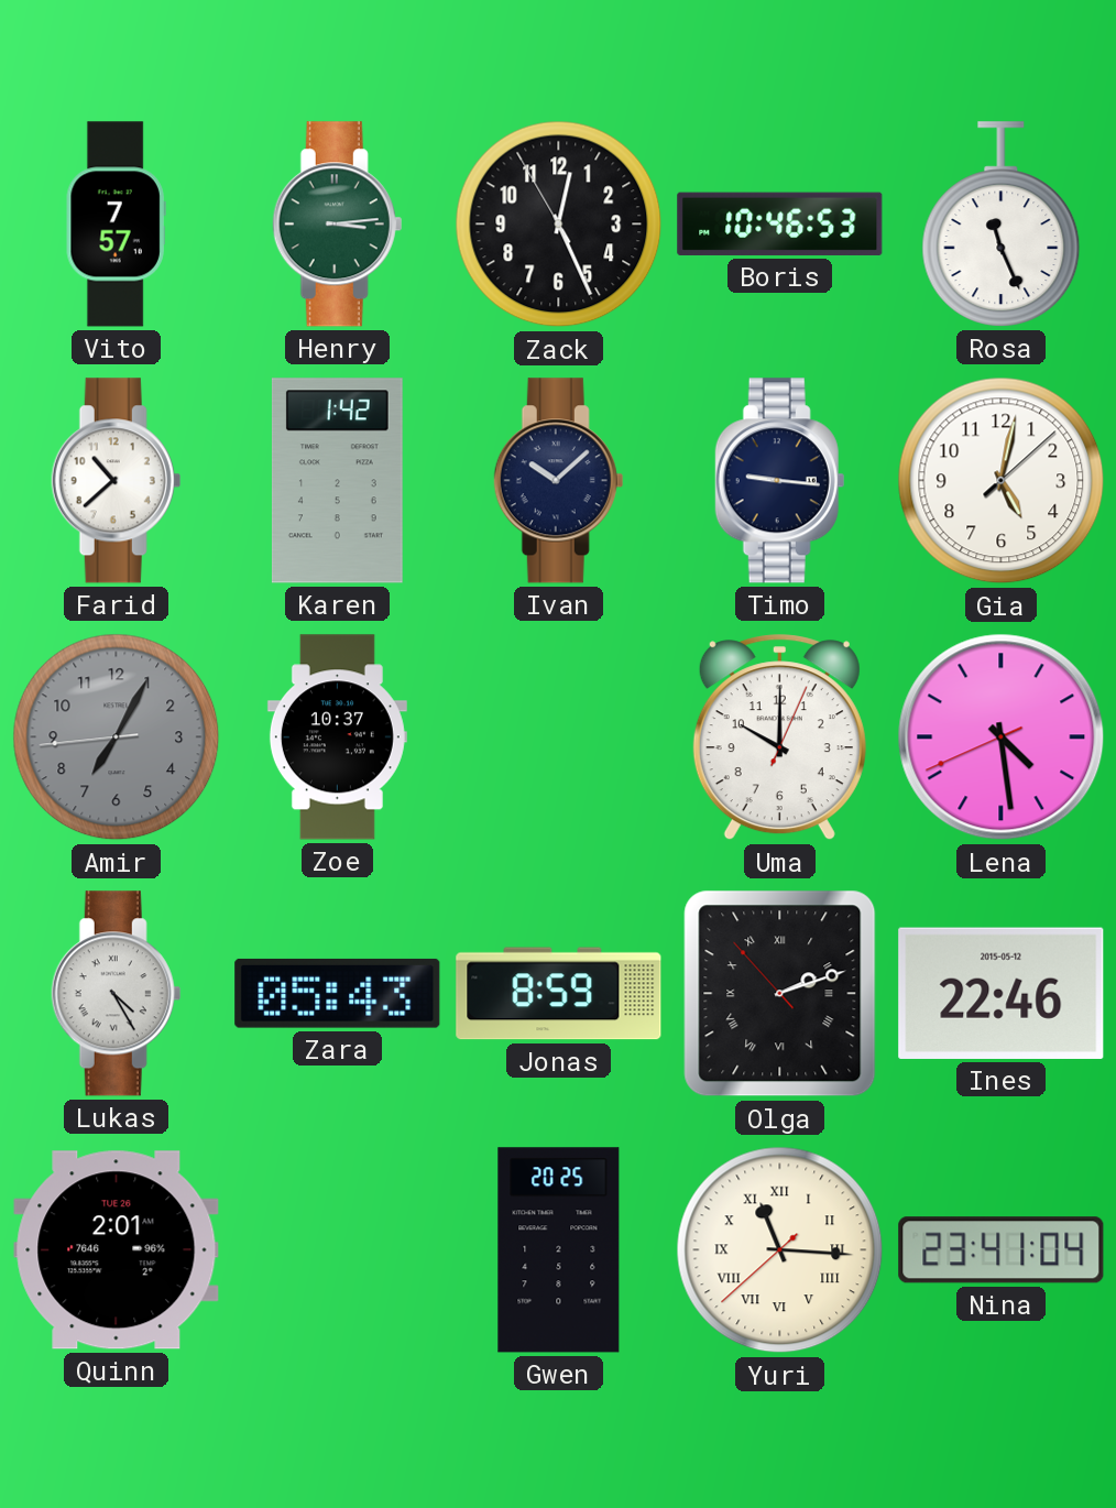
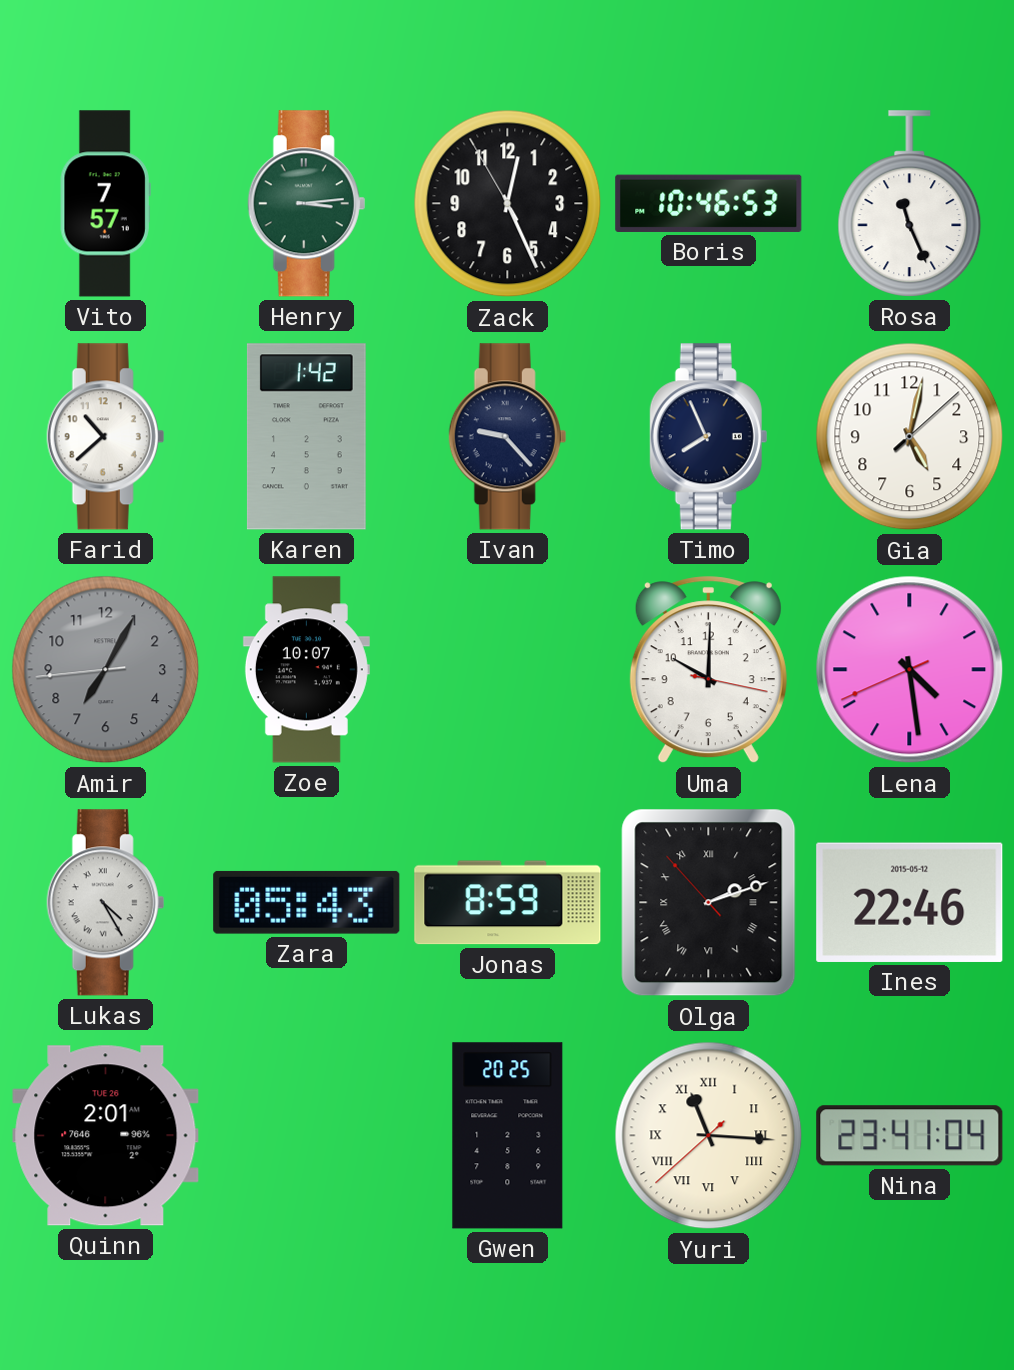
Ivan: 10:08 -> 9:23 (508, 437)
Timo: 9:16 -> 7:56 (709, 437)
Zoe: 10:37 -> 10:07 (306, 670)
Uma: 10:00:04 -> 10:00:17 (708, 670)
